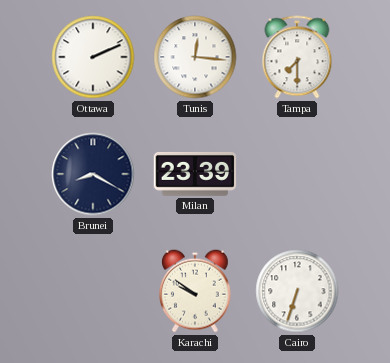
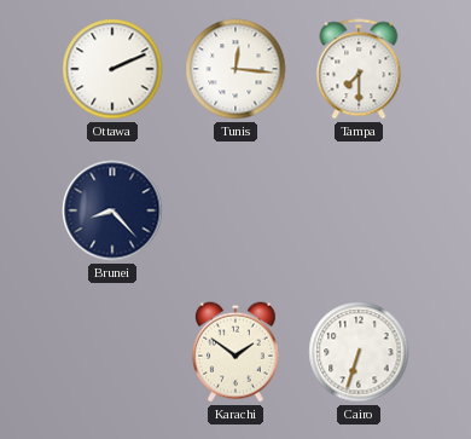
Brunei: 8:20 -> 8:23 (112, 210)
Milan: 23:39 -> none (195, 174)
Karachi: 9:51 -> 1:51 (235, 352)
